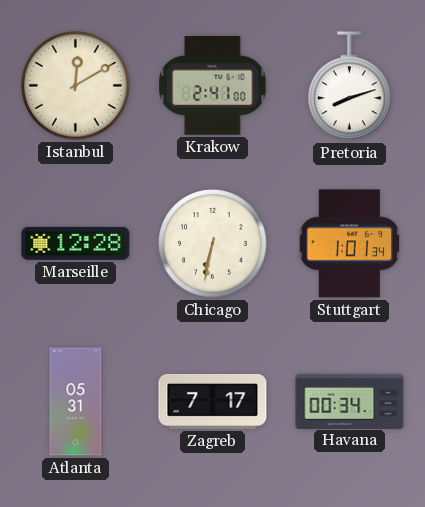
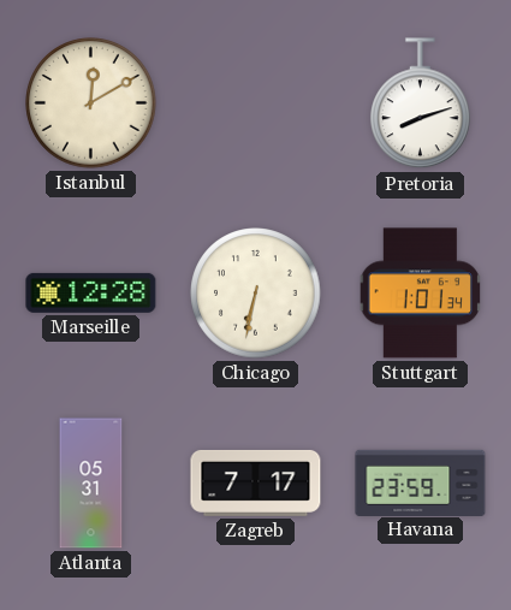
Krakow: 2:41 -> none (213, 86)
Havana: 00:34 -> 23:59 (421, 482)
